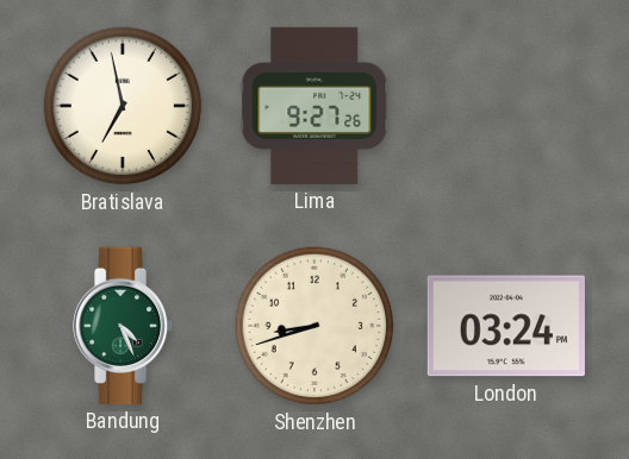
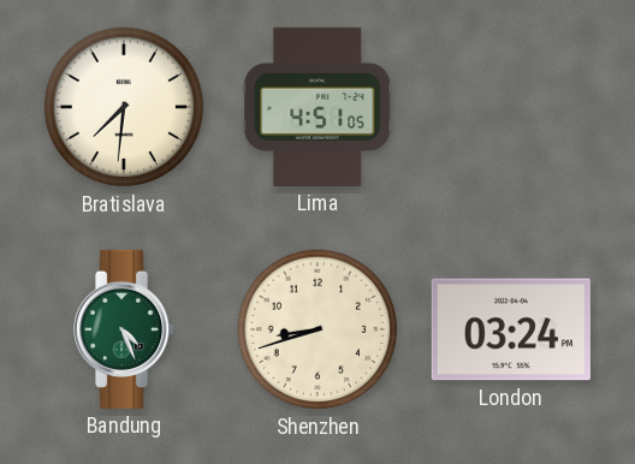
Bratislava: 6:58 -> 7:31 (124, 107)
Lima: 9:27 -> 4:51 (317, 107)
